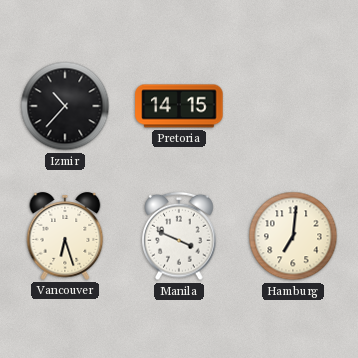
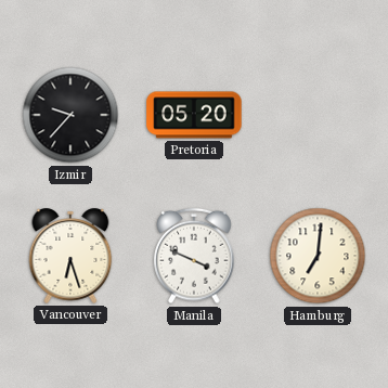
Izmir: 10:37 -> 9:37 (70, 115)
Pretoria: 14:15 -> 05:20 (194, 115)
